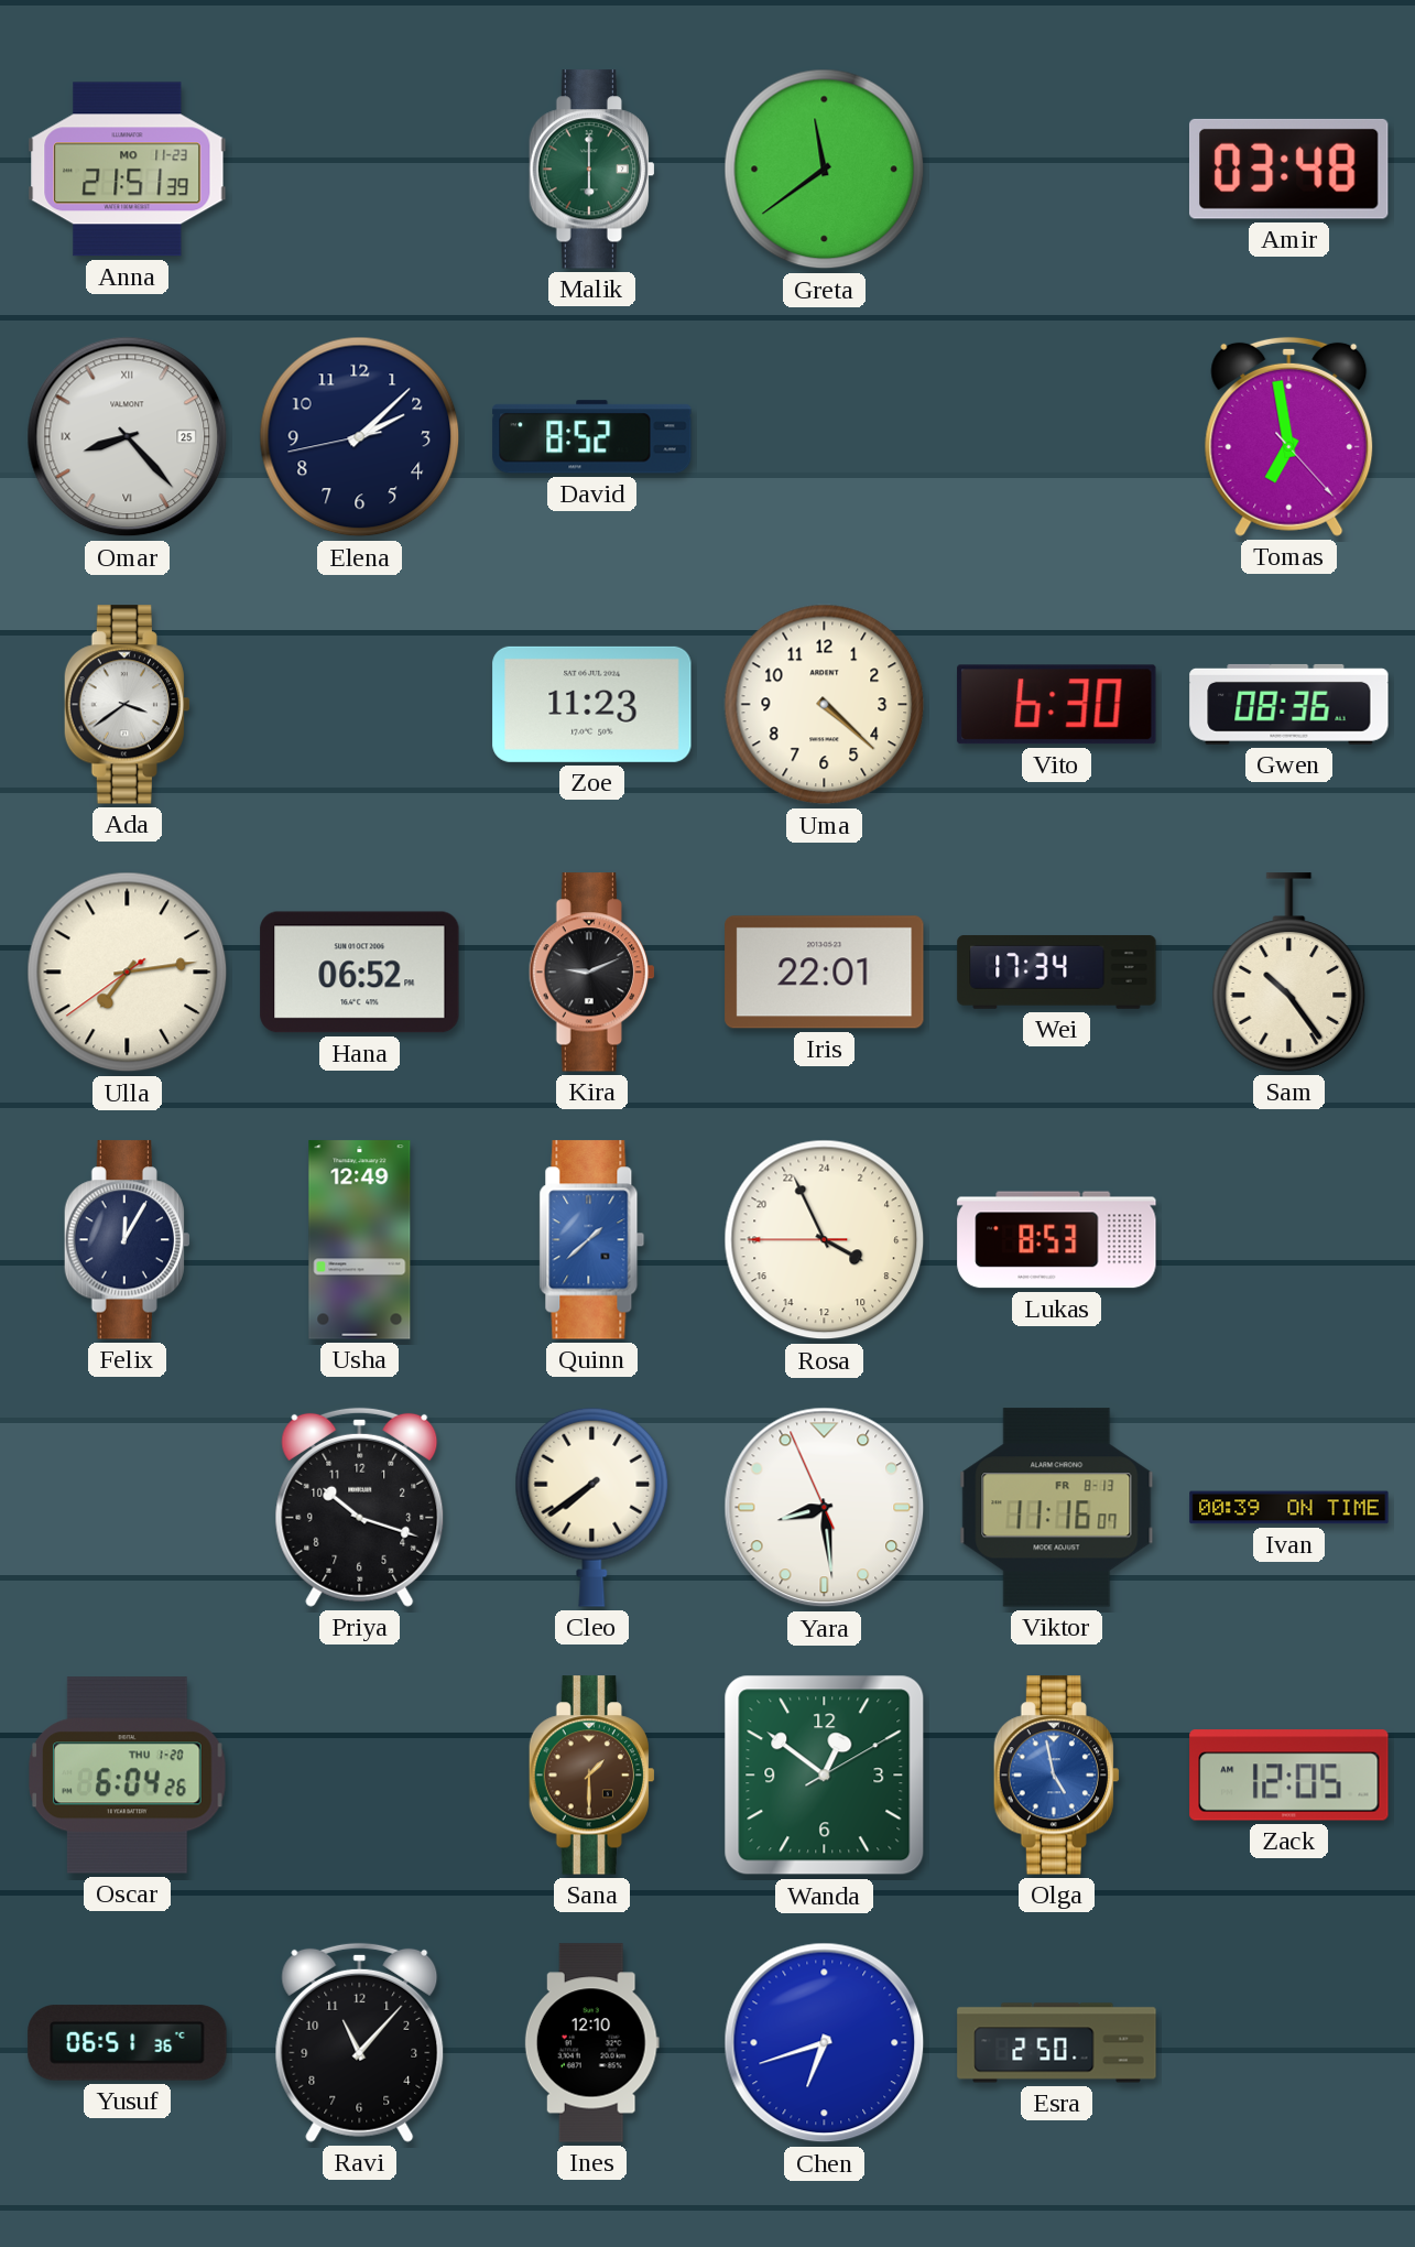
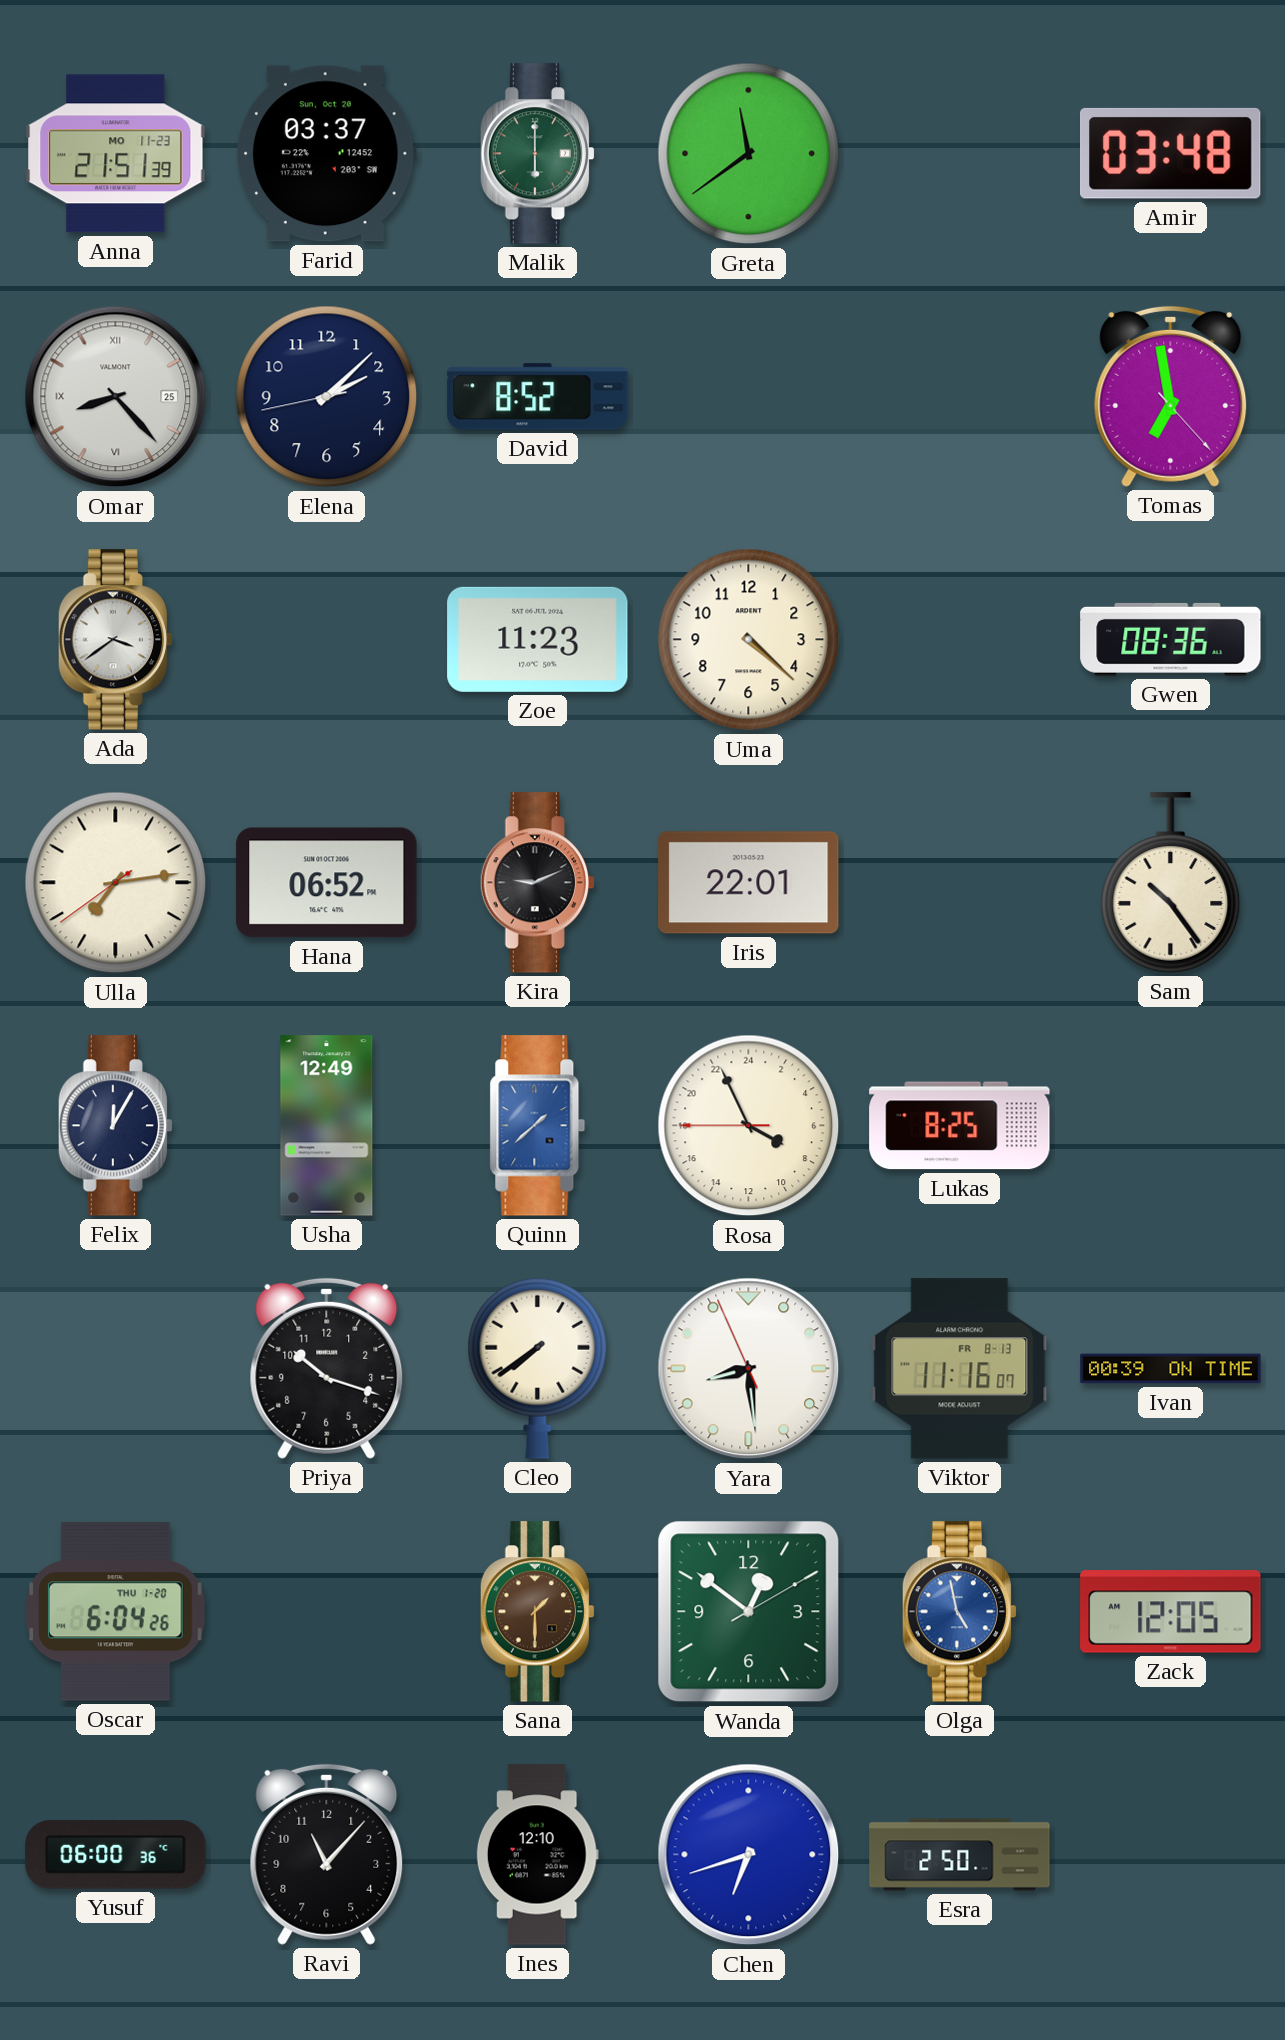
Farid: none -> 03:37 (326, 154)
Vito: 6:30 -> none (1057, 705)
Wei: 17:34 -> none (1057, 971)
Lukas: 8:53 -> 8:25 (960, 1126)
Yusuf: 06:51 -> 06:00 (116, 1855)
